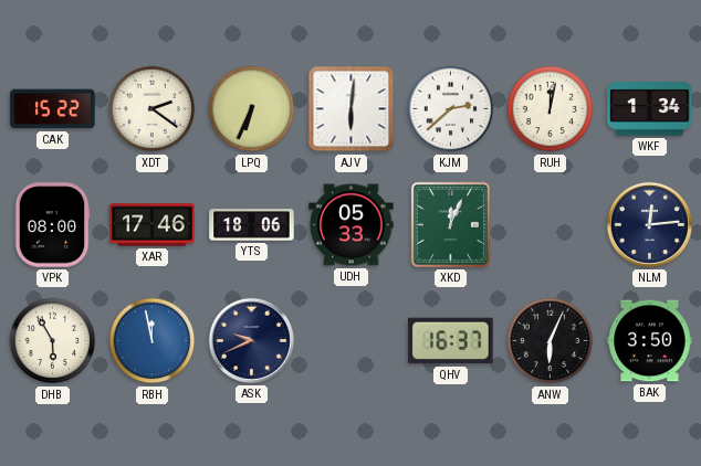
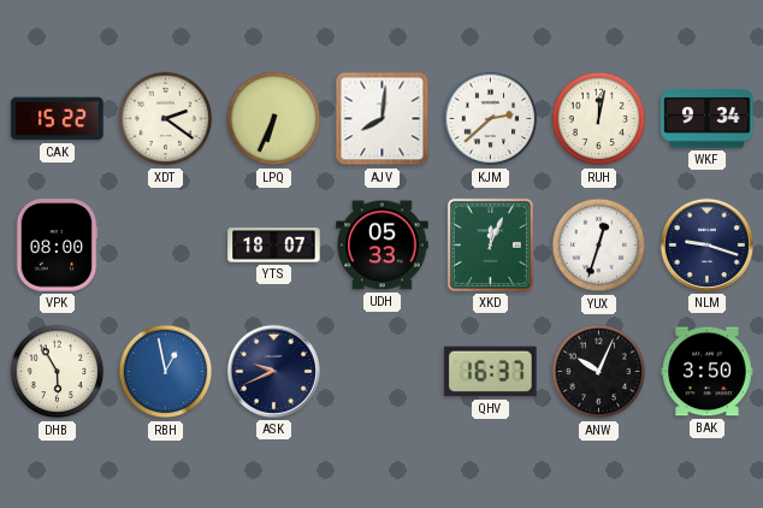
AJV: 6:01 -> 8:01 (383, 119)
WKF: 1:34 -> 9:34 (708, 119)
XAR: 17:46 -> none (153, 225)
YTS: 18:06 -> 18:07 (274, 246)
YUX: none -> 12:33 (599, 246)
NLM: 12:14 -> 9:18 (706, 244)
RBH: 11:58 -> 12:58 (166, 372)
ANW: 6:04 -> 10:04 (599, 372)
